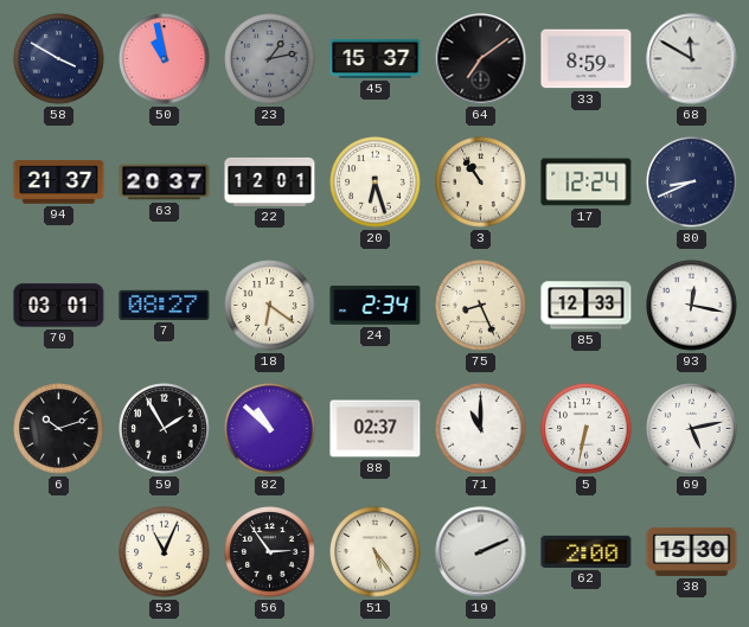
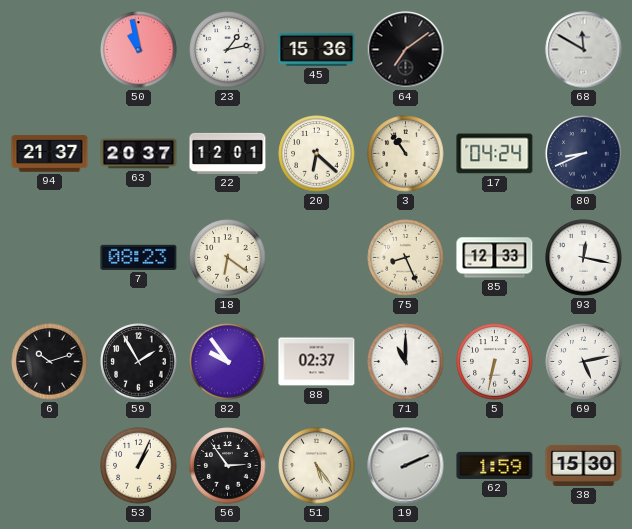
58: 3:50 -> none (59, 59)
23 dial: grey -> white (228, 50)
45: 15:37 -> 15:36 (317, 49)
33: 8:59 -> none (587, 59)
20: 6:27 -> 6:22 (317, 154)
17: 12:24 -> 04:24 (495, 154)
70: 03:01 -> none (59, 306)
7: 08:27 -> 08:23 (139, 257)
24: 2:34 -> none (376, 306)
82: 10:52 -> 9:54 (228, 362)
53: 11:04 -> 1:04 (139, 466)
62: 2:00 -> 1:59 (495, 465)
